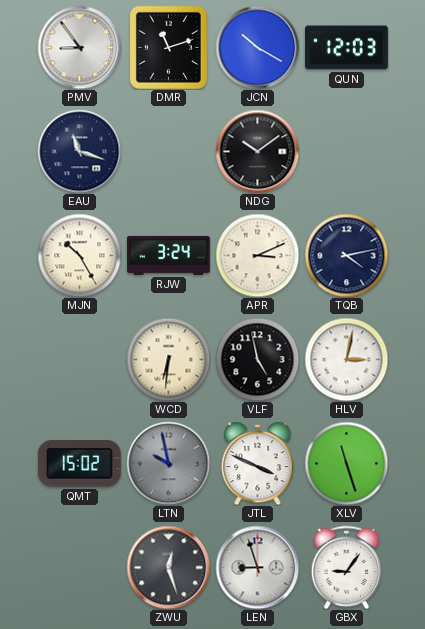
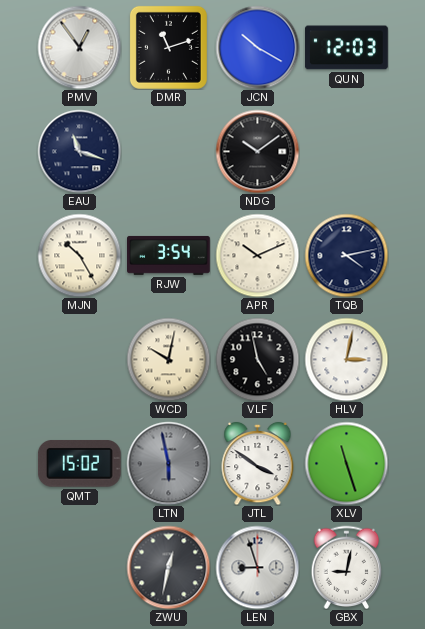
PMV: 8:54 -> 12:54 (79, 47)
RJW: 3:24 -> 3:54 (169, 255)
APR: 3:11 -> 10:11 (257, 255)
WCD: 6:31 -> 10:02 (168, 359)
LTN: 9:58 -> 5:58 (168, 463)
JTL: 3:49 -> 3:51 (258, 463)
ZWU: 12:27 -> 12:32 (168, 567)
GBX: 9:06 -> 9:02 (347, 567)
